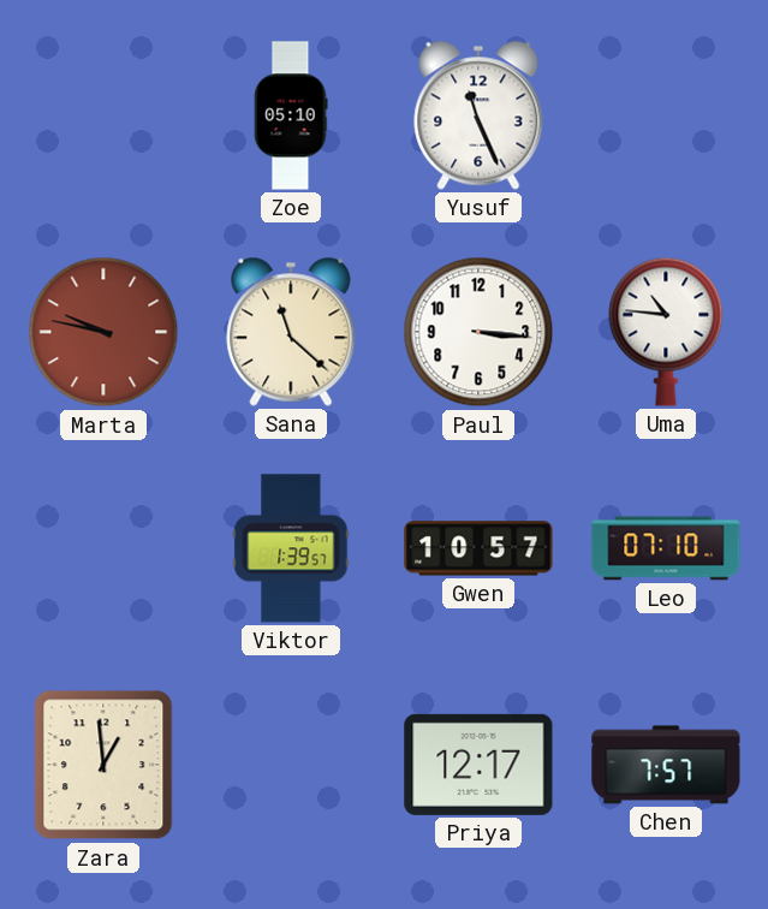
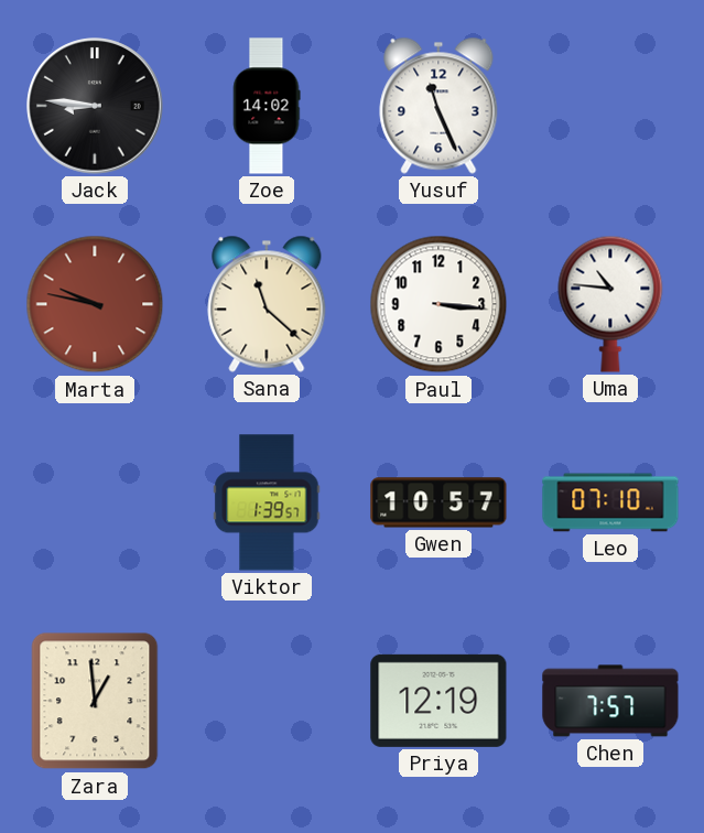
Jack: none -> 8:46 (95, 106)
Zoe: 05:10 -> 14:02 (267, 106)
Priya: 12:17 -> 12:19 (438, 701)
